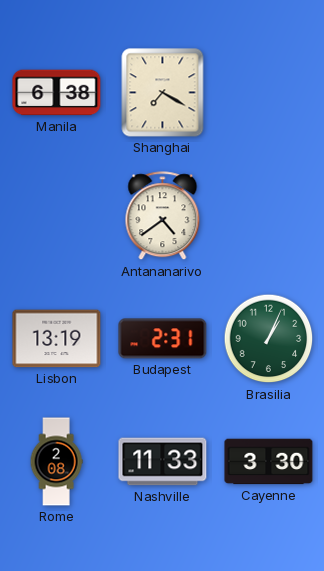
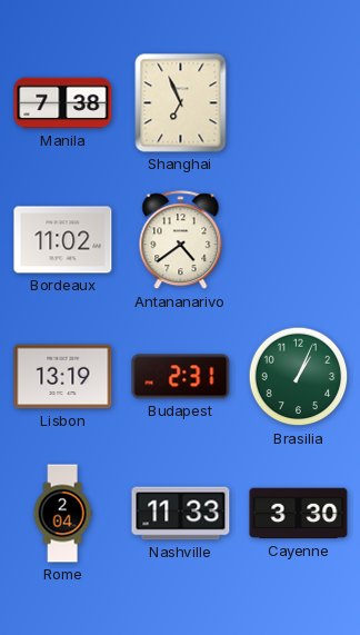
Manila: 6:38 -> 7:38 (63, 103)
Shanghai: 7:20 -> 6:56 (181, 103)
Bordeaux: none -> 11:02 (63, 240)
Rome: 2:08 -> 2:04 (62, 514)
